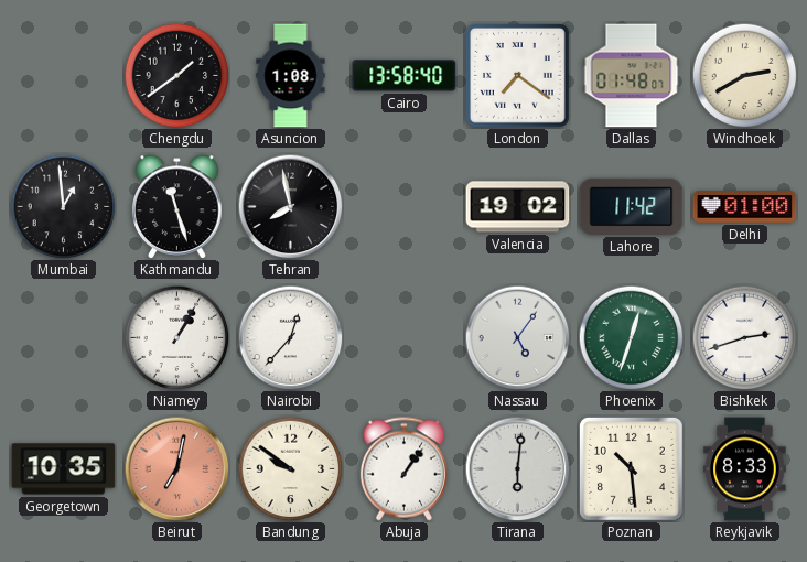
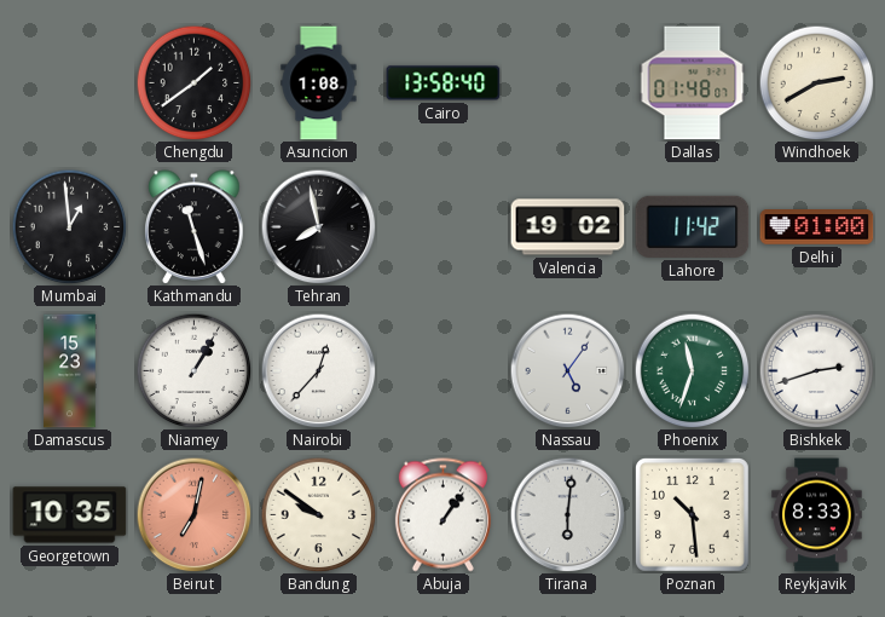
London: 7:21 -> none (517, 75)
Damascus: none -> 15:23 (70, 371)
Phoenix: 12:33 -> 11:33 (692, 370)
